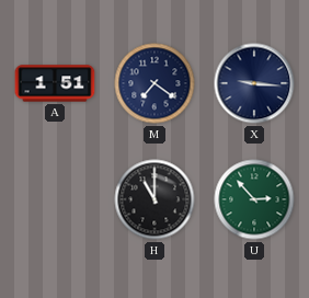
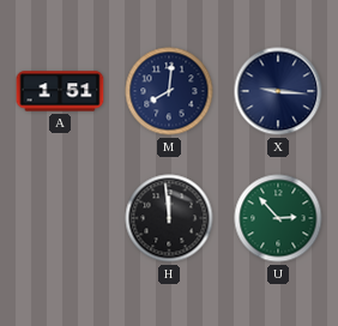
M: 7:21 -> 8:01 (169, 91)
H: 11:00 -> 11:59 (169, 218)
